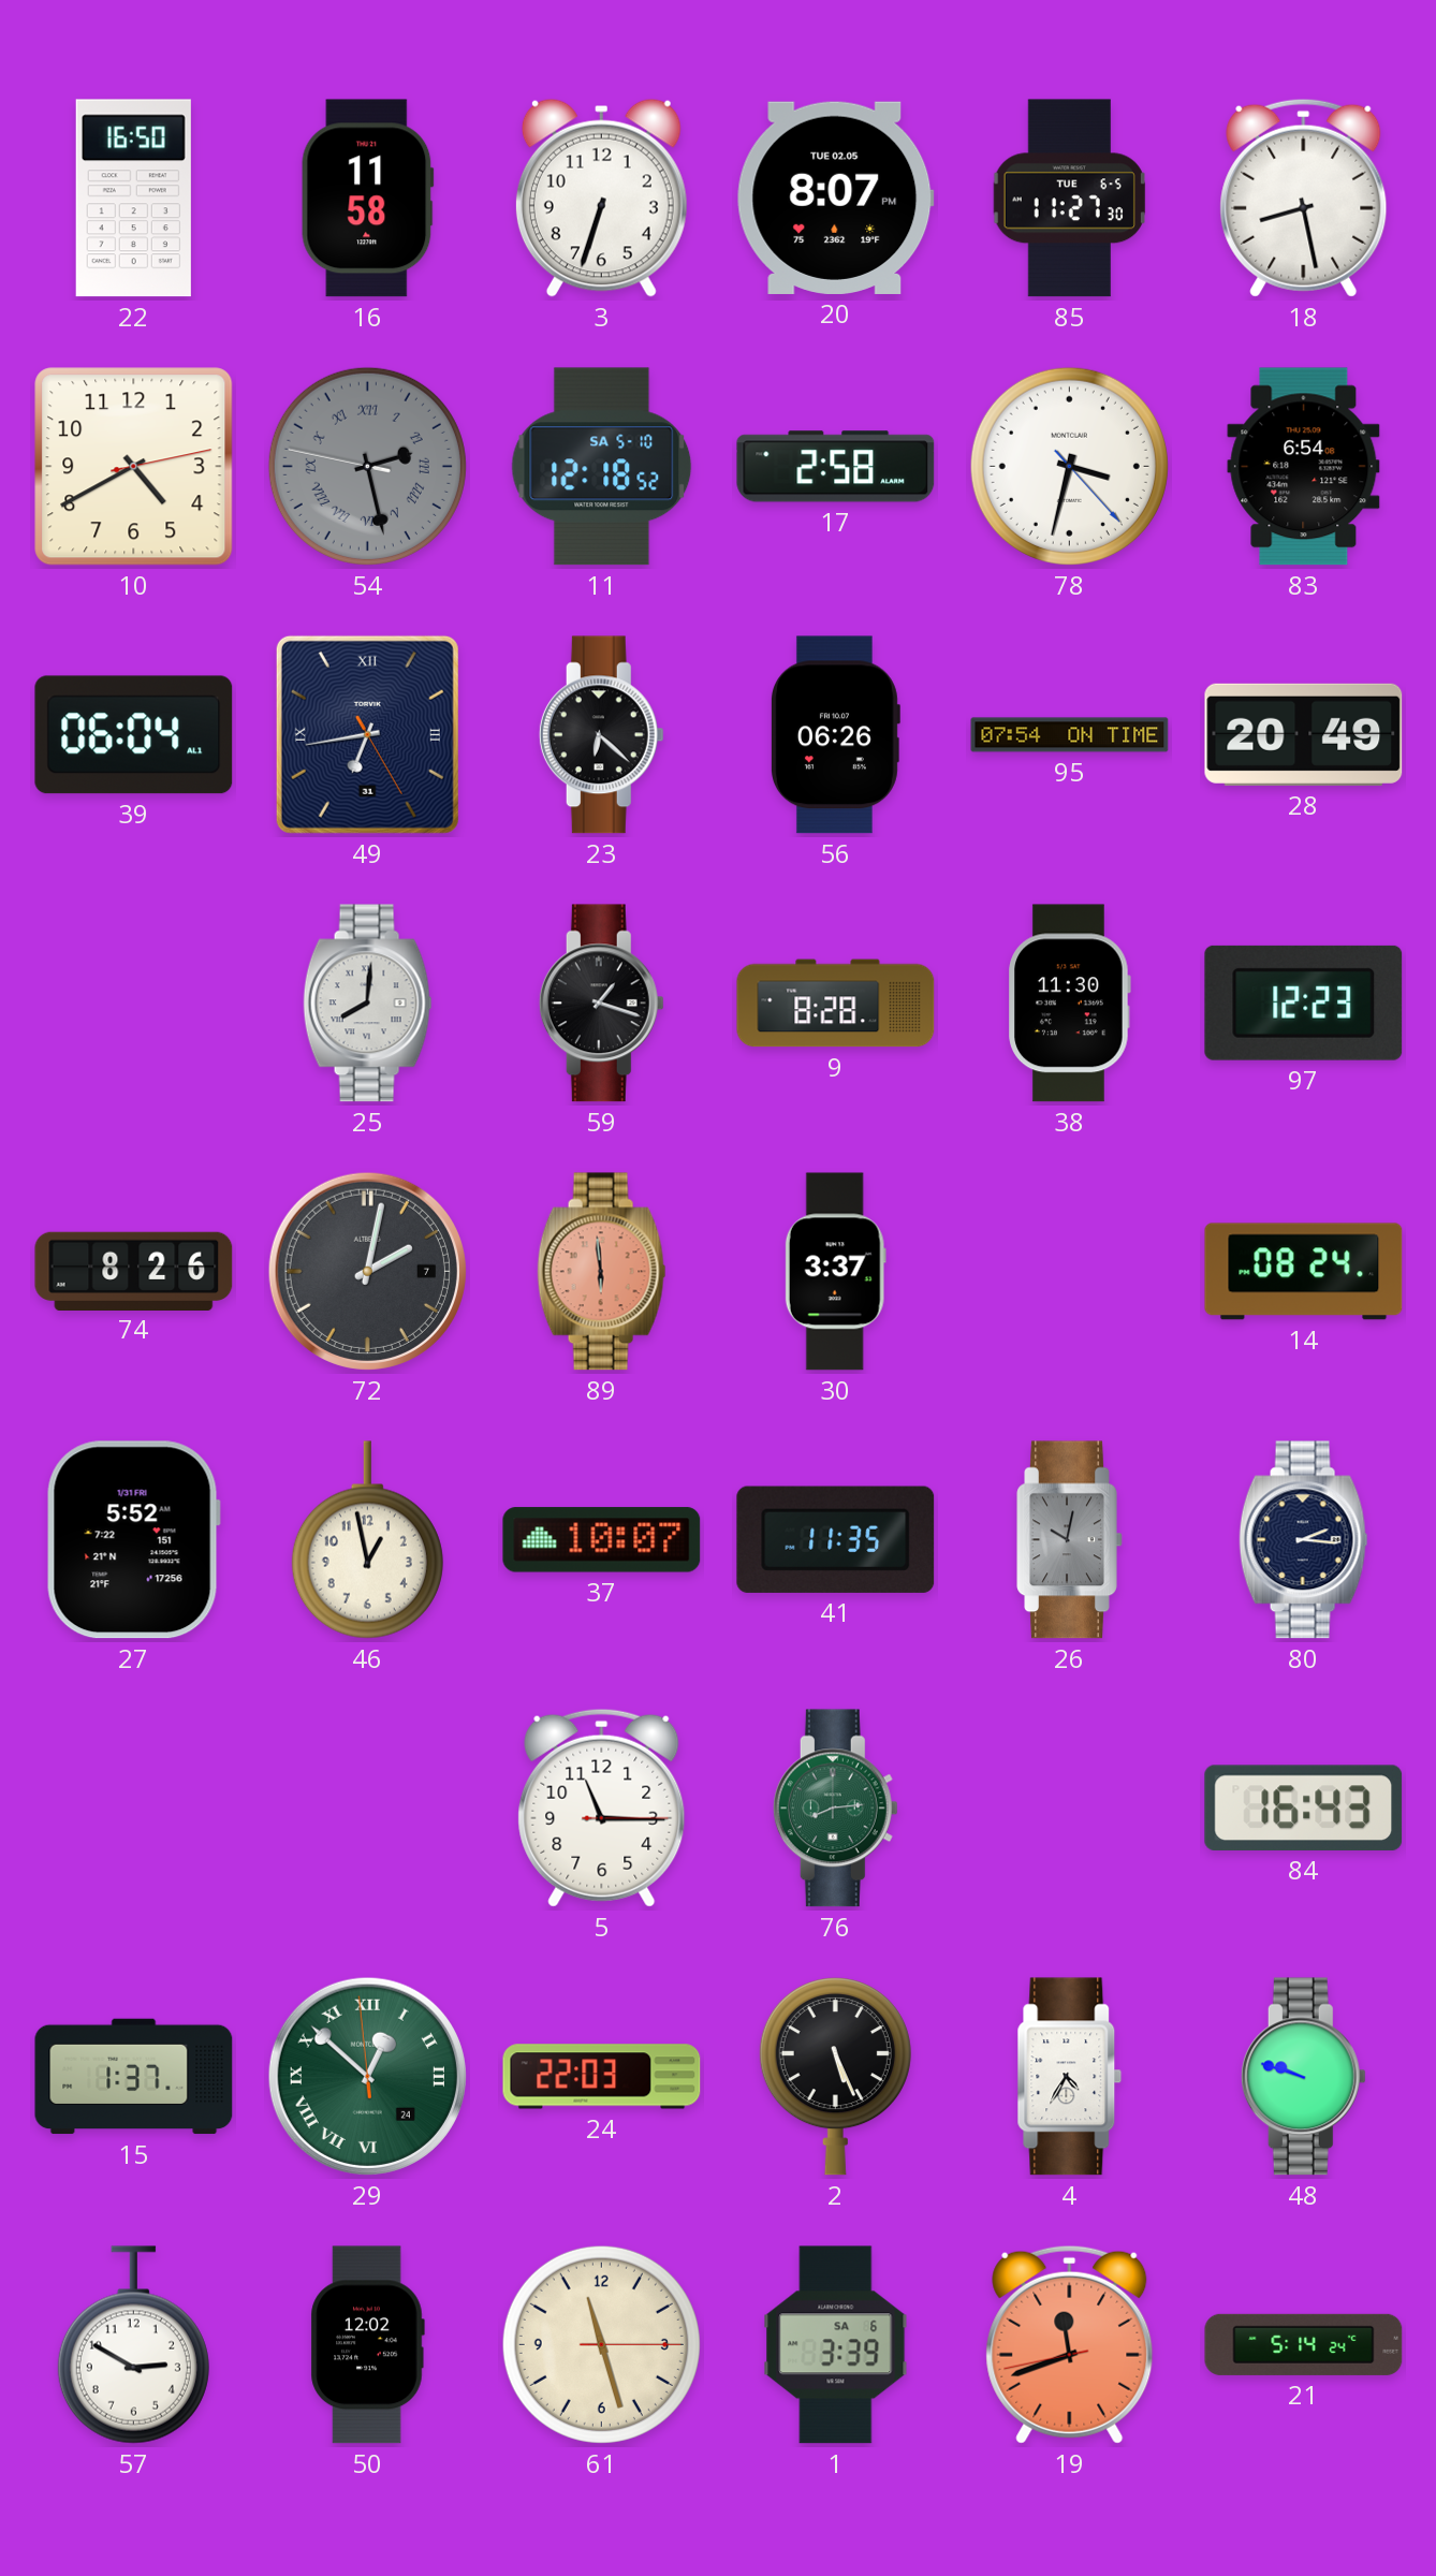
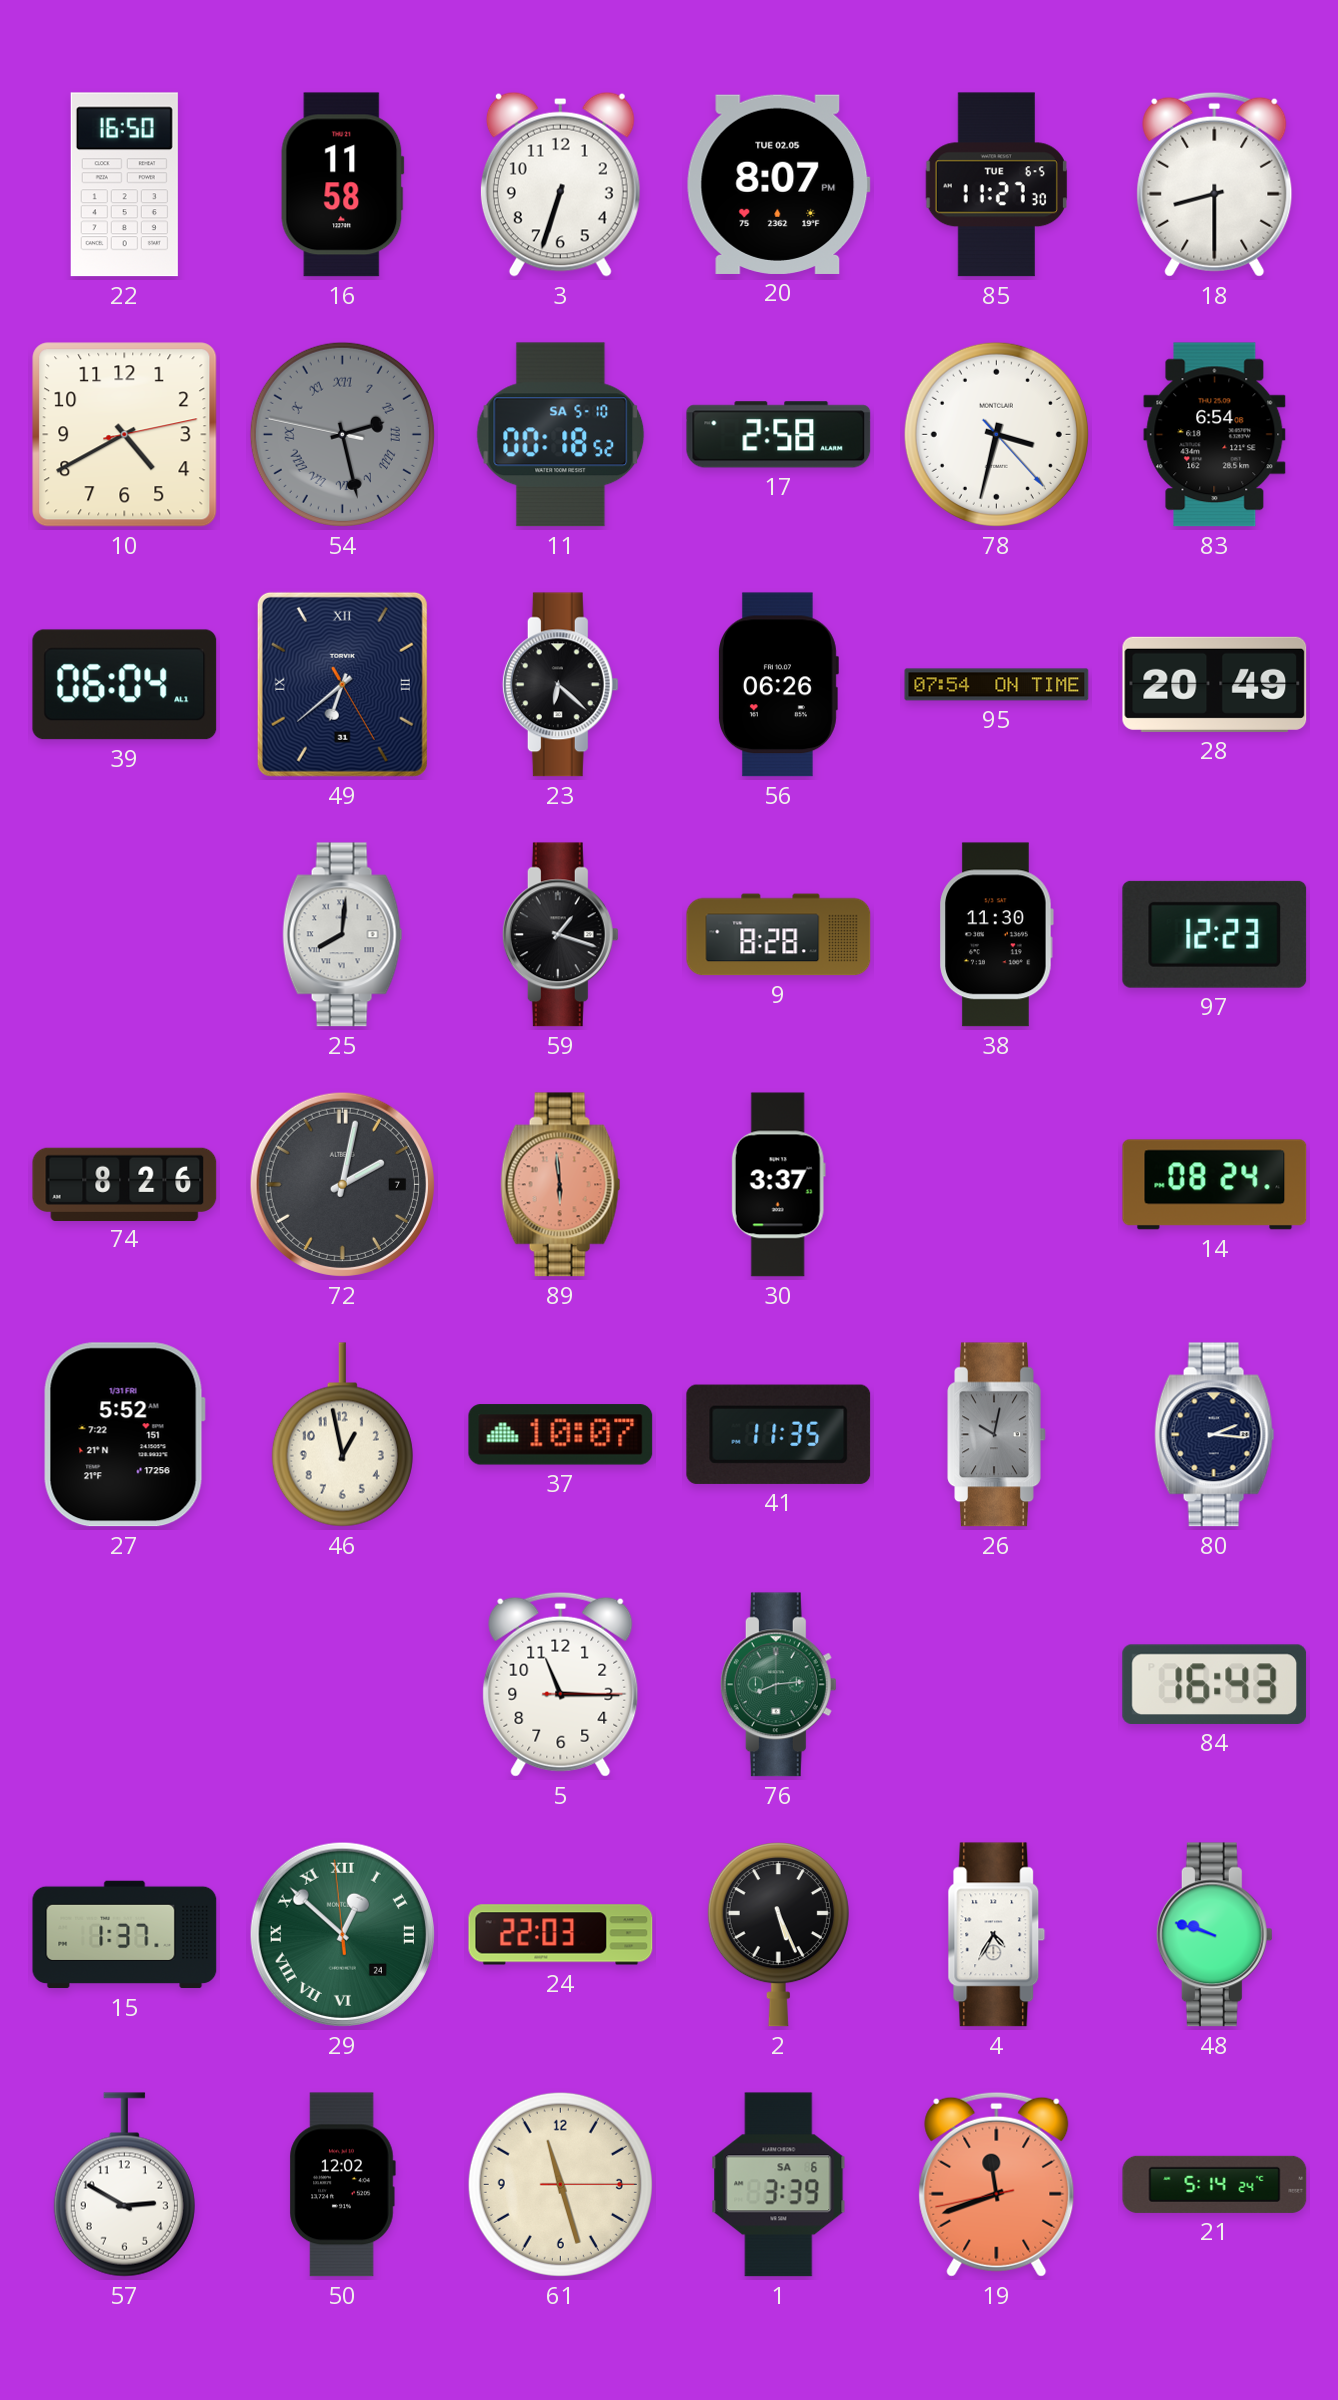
18: 8:28 -> 8:30 (1215, 184)
11: 12:18 -> 00:18 (561, 435)
49: 6:43 -> 6:38 (342, 684)
